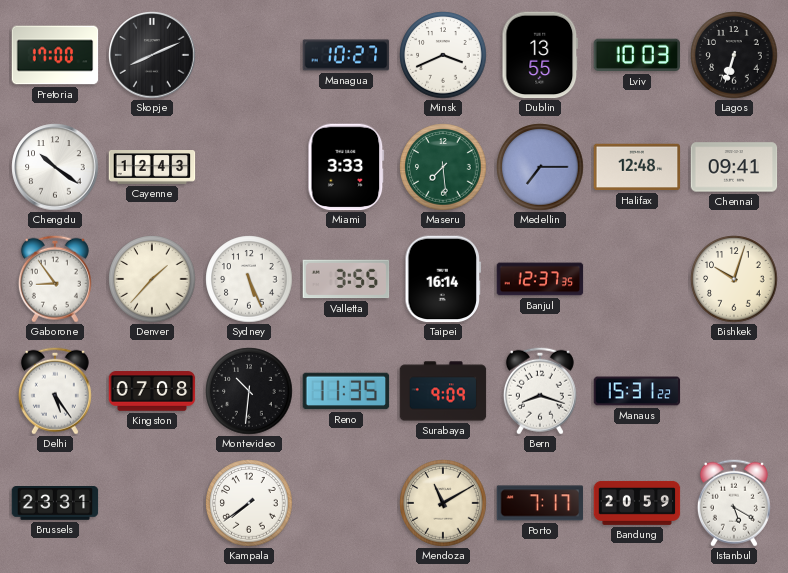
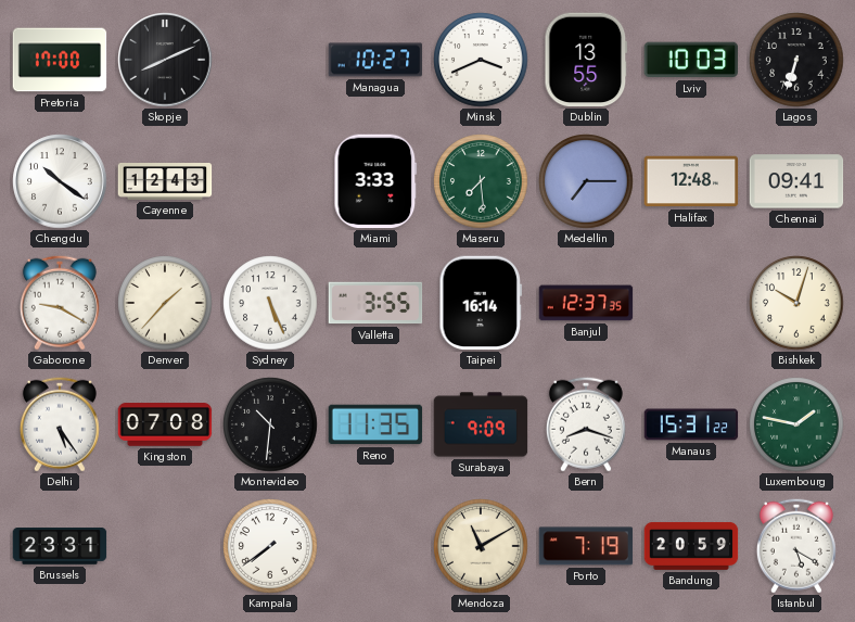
Gaborone: 8:54 -> 9:20 (60, 303)
Luxembourg: none -> 1:47 (796, 424)
Porto: 7:17 -> 7:19 (586, 546)
